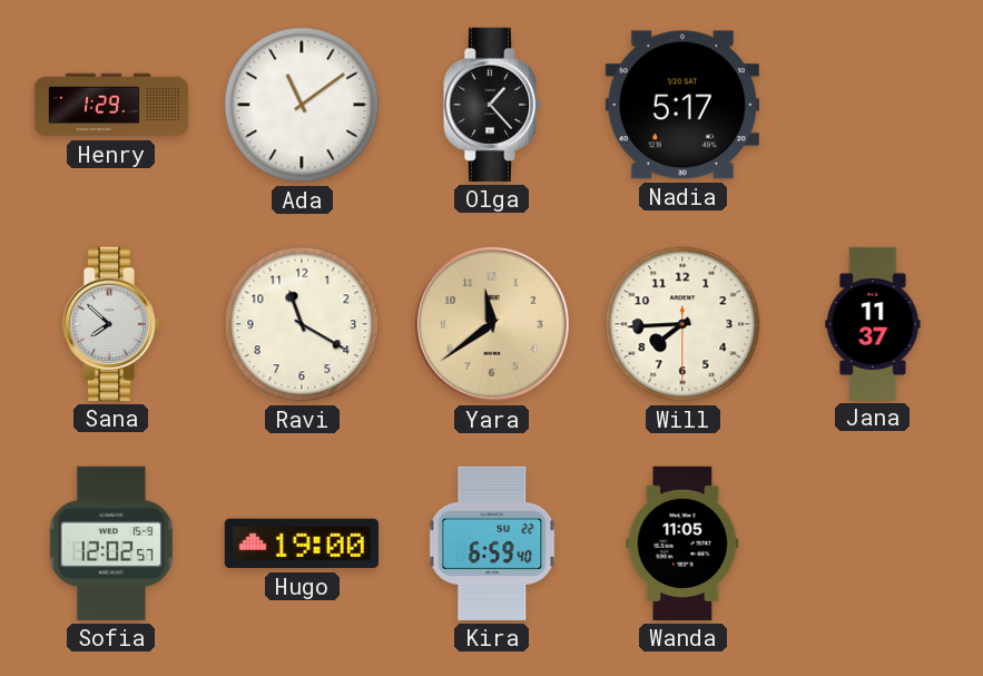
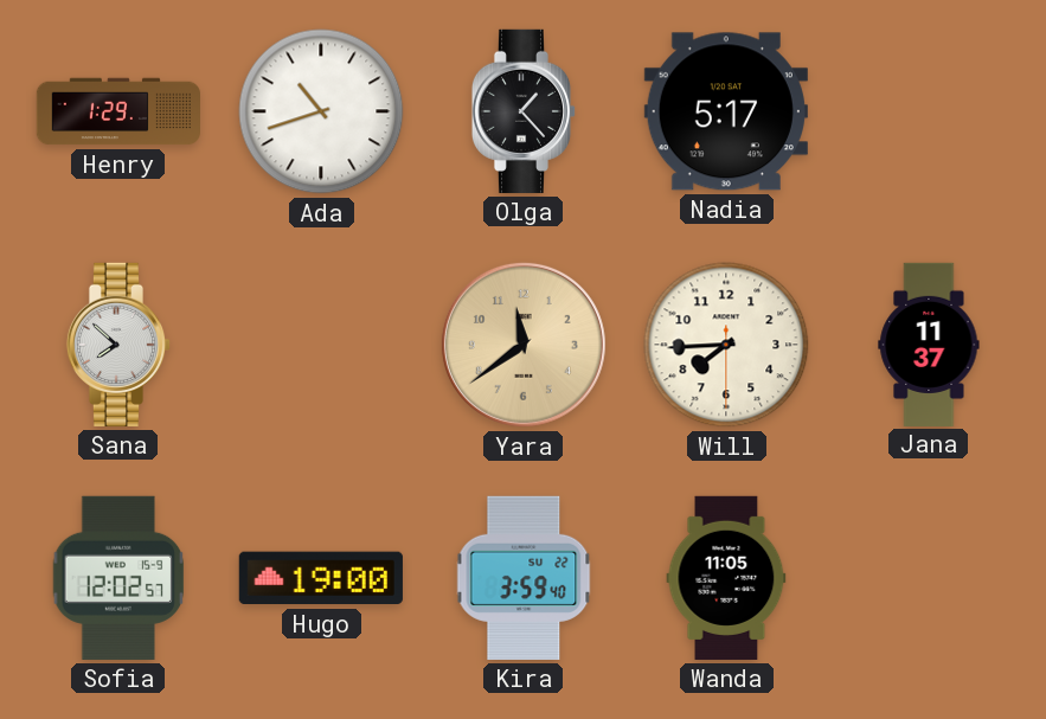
Ada: 11:09 -> 10:42 (321, 111)
Ravi: 11:20 -> none (302, 324)
Kira: 6:59 -> 3:59 (524, 578)
